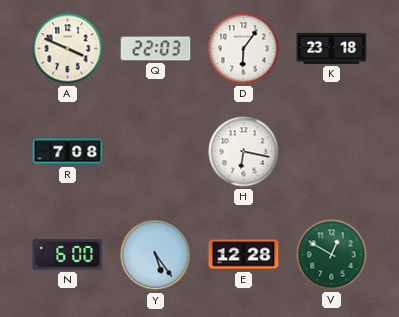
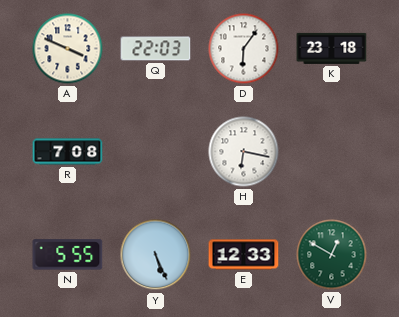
N: 6:00 -> 5:55 (68, 255)
Y: 5:24 -> 5:26 (156, 255)
E: 12:28 -> 12:33 (244, 255)
